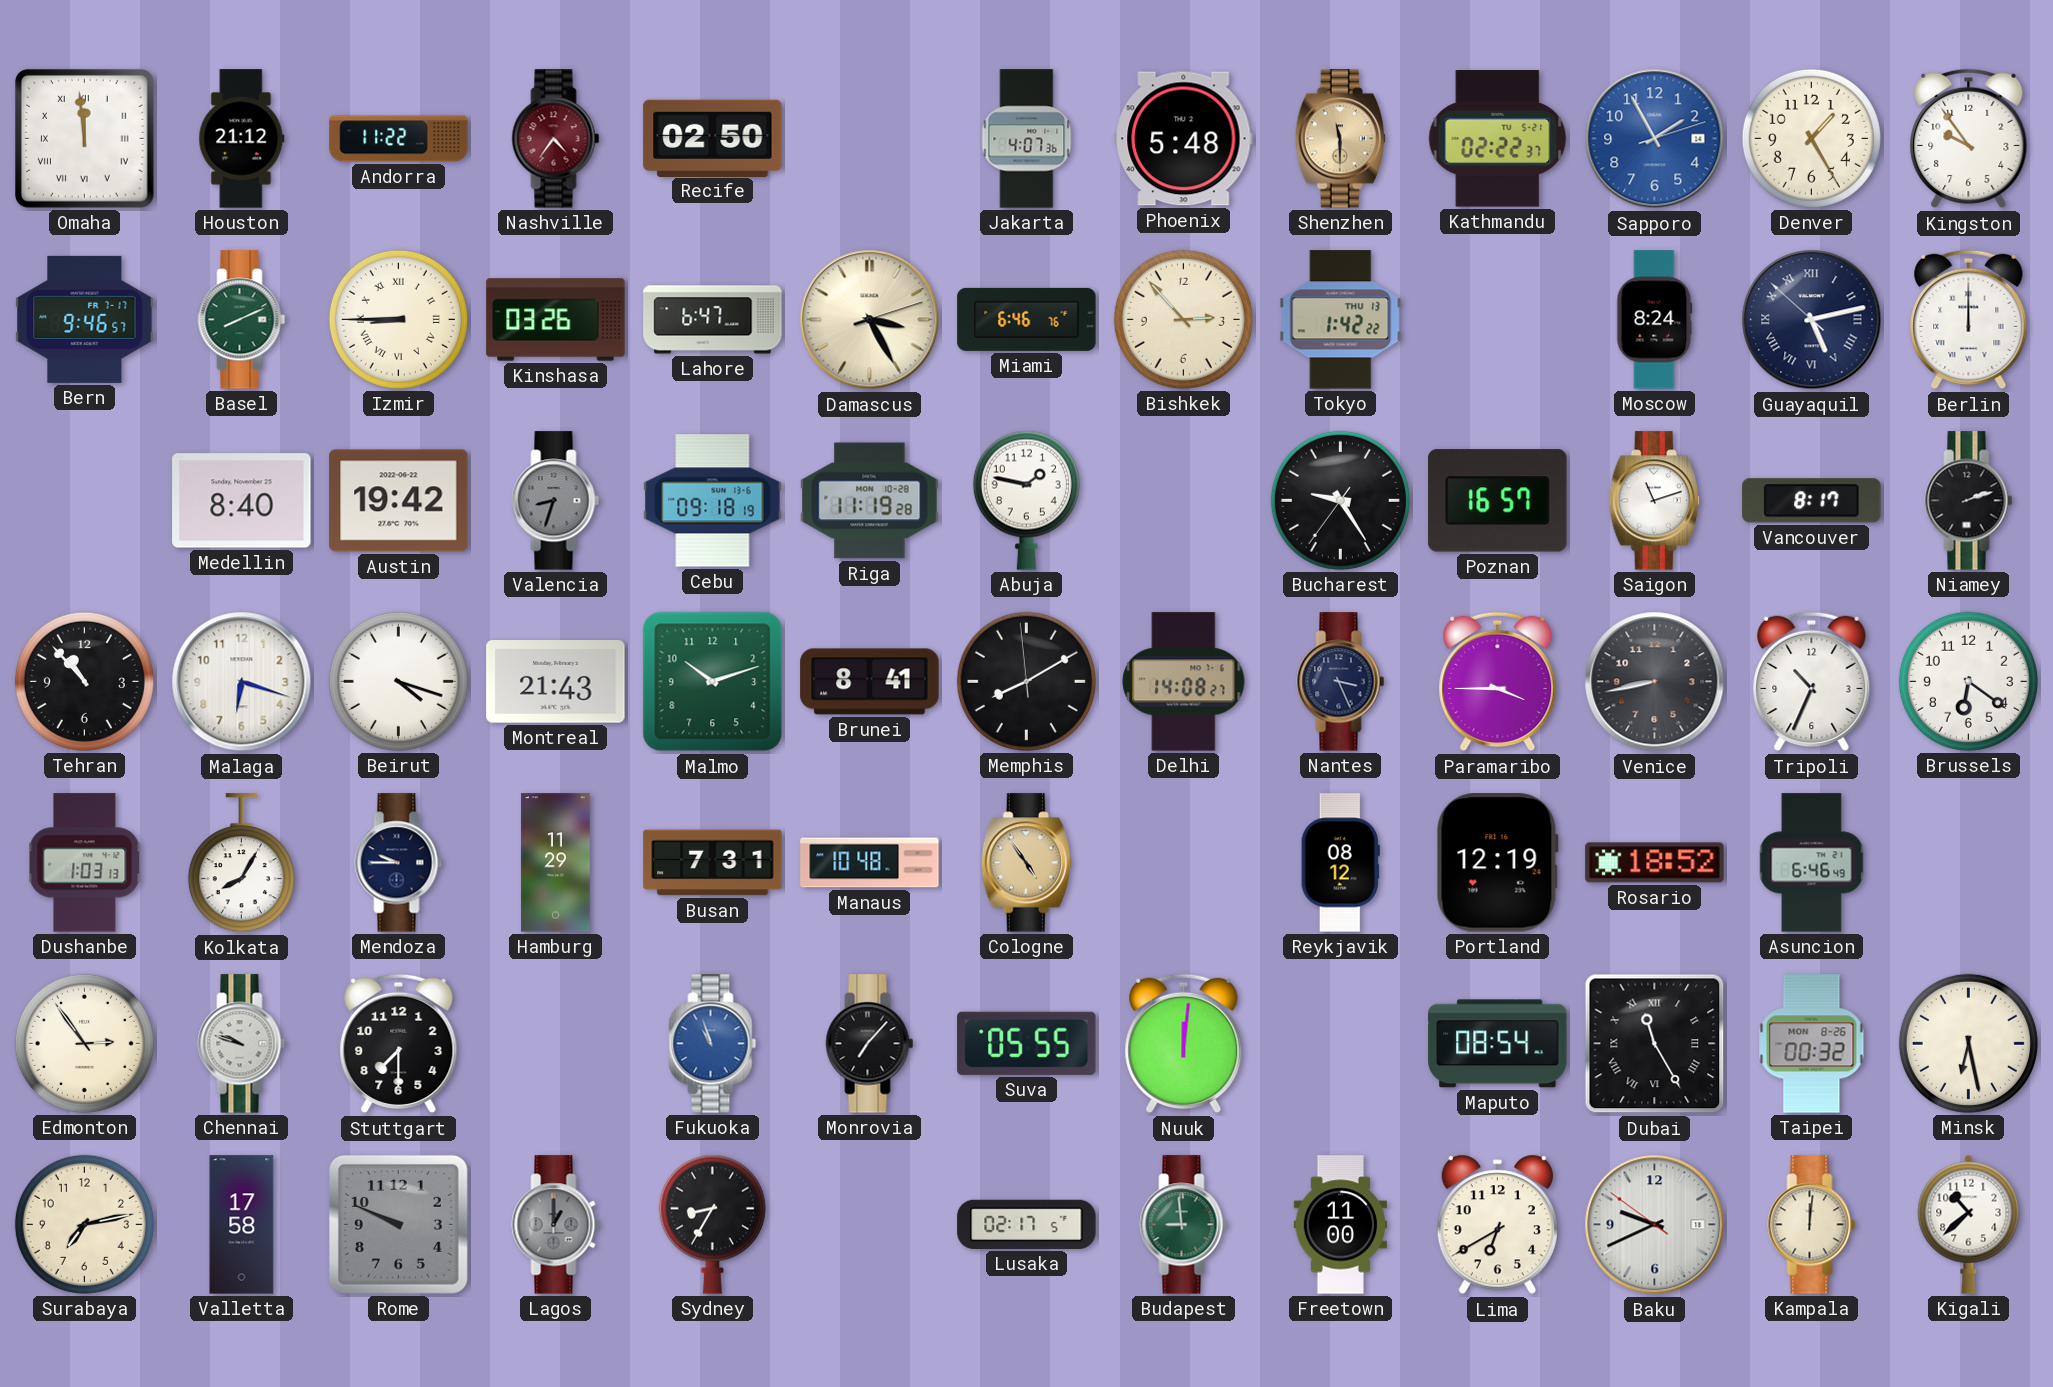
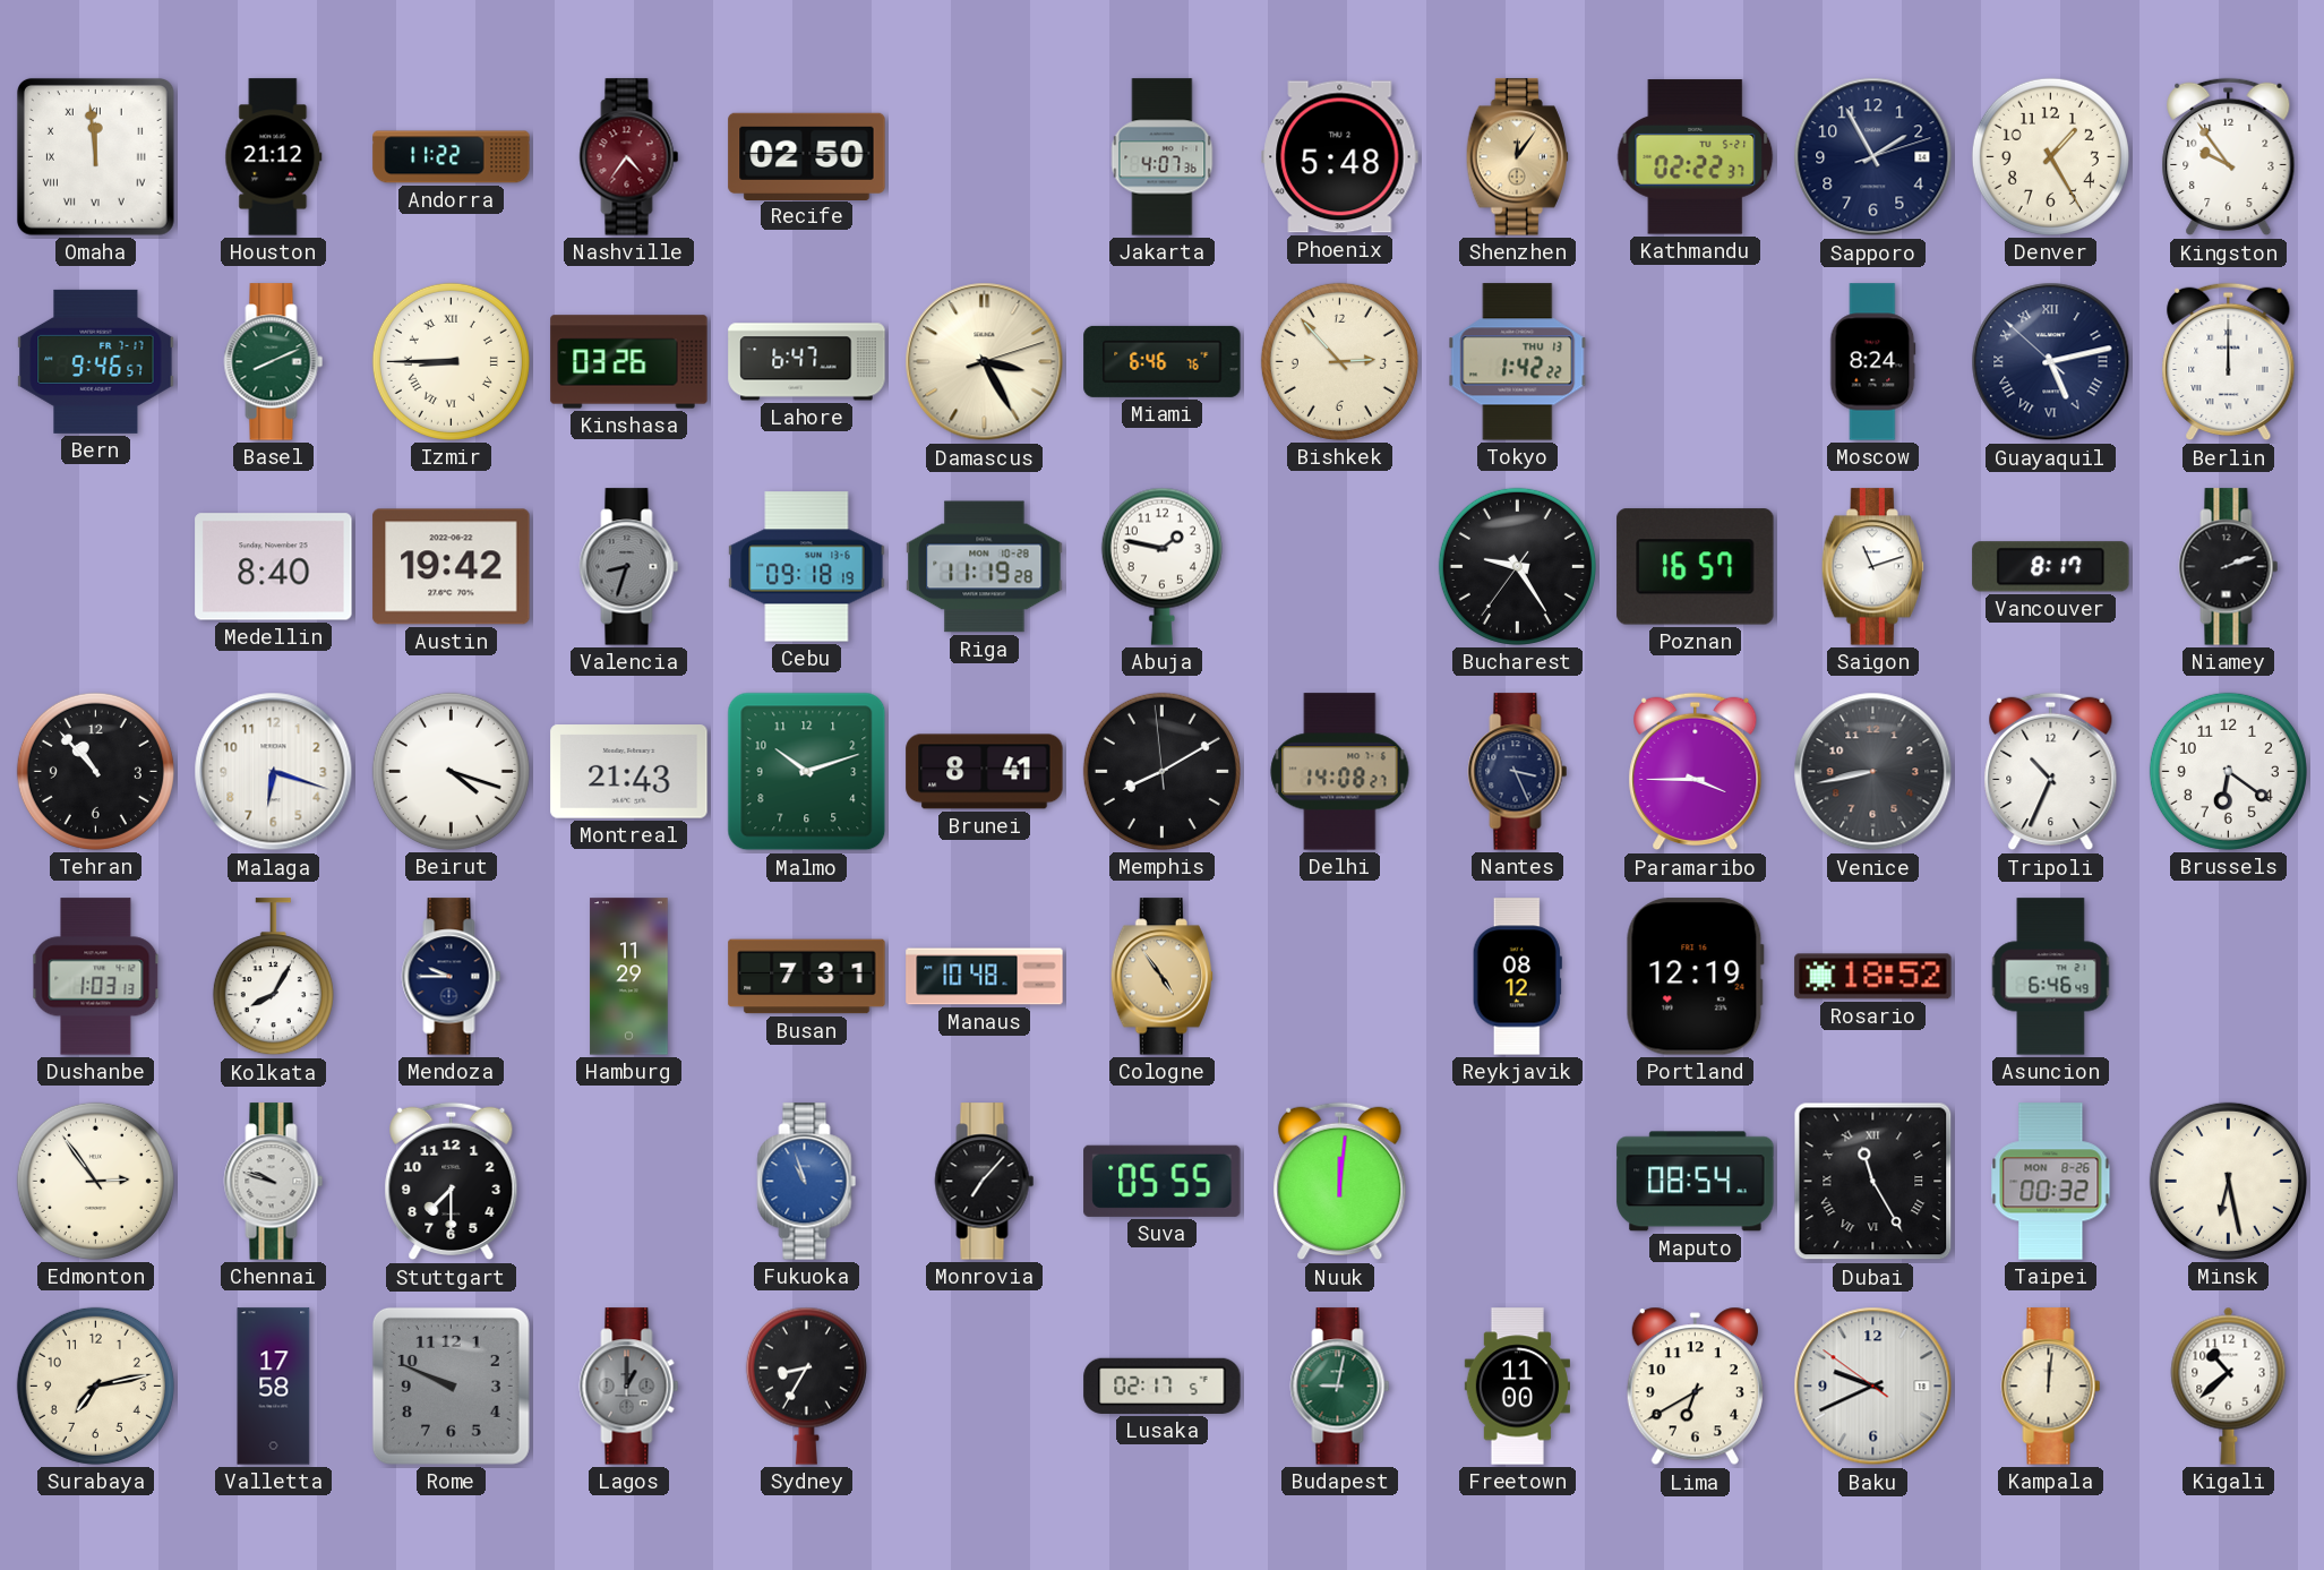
Shenzhen: 11:30 -> 12:06 (1517, 157)
Sapporo dial: blue -> navy (1873, 157)
Budapest: 8:59 -> 9:02 (1340, 1387)
